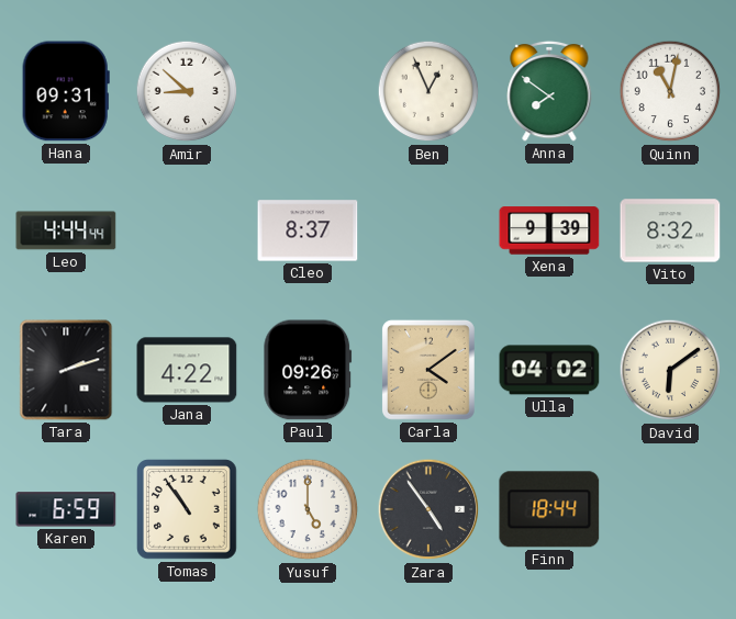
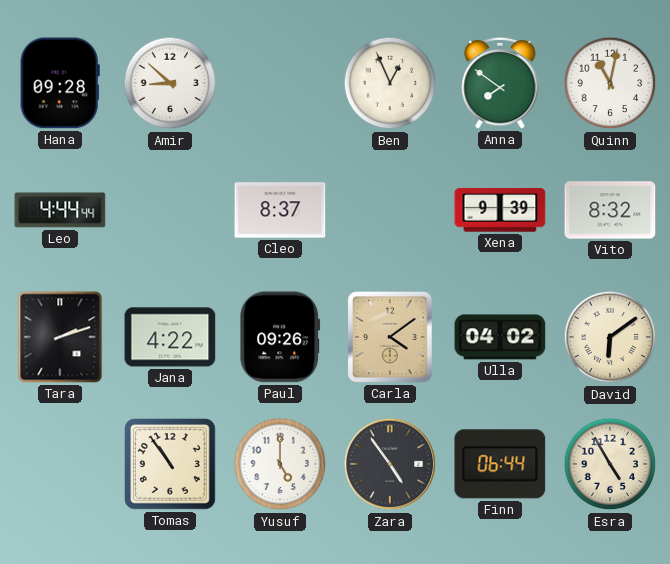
Hana: 09:31 -> 09:28 (60, 83)
Karen: 6:59 -> none (66, 509)
Finn: 18:44 -> 06:44 (500, 464)
Esra: none -> 4:55 (610, 464)
